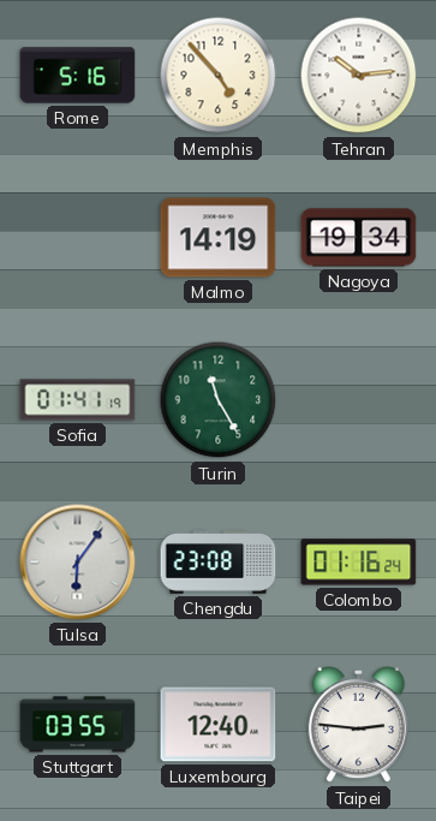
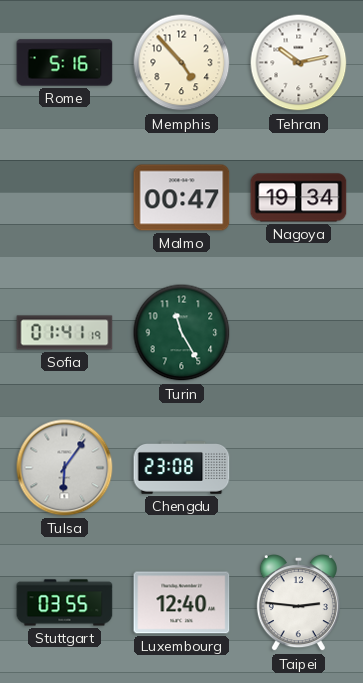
Tehran: 10:14 -> 10:13 (299, 63)
Malmo: 14:19 -> 00:47 (182, 198)
Colombo: 01:16 -> none (359, 563)
